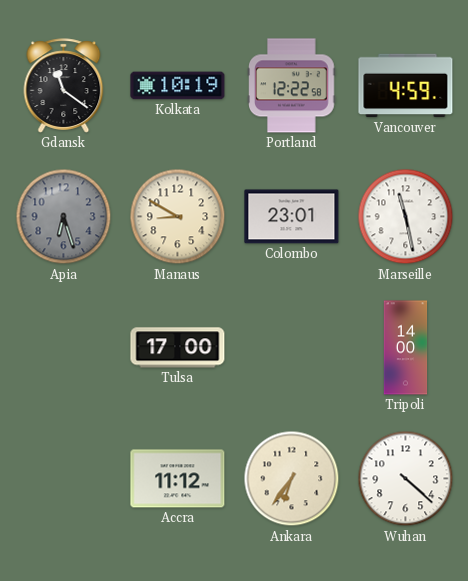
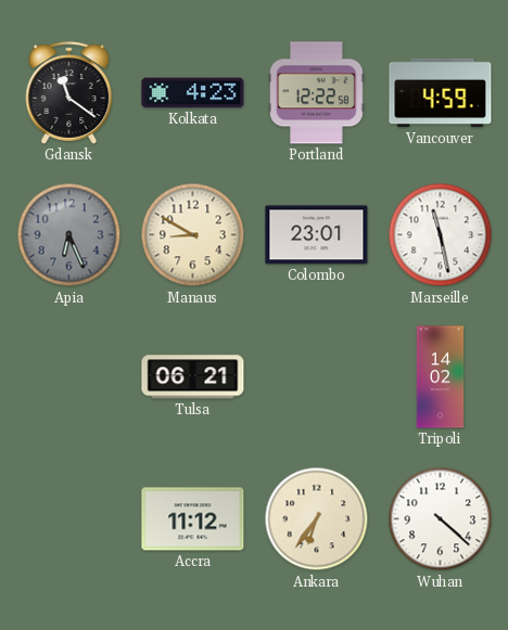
Kolkata: 10:19 -> 4:23 (193, 93)
Apia: 6:27 -> 6:26 (69, 235)
Tulsa: 17:00 -> 06:21 (193, 377)
Tripoli: 14:00 -> 14:02 (441, 377)
